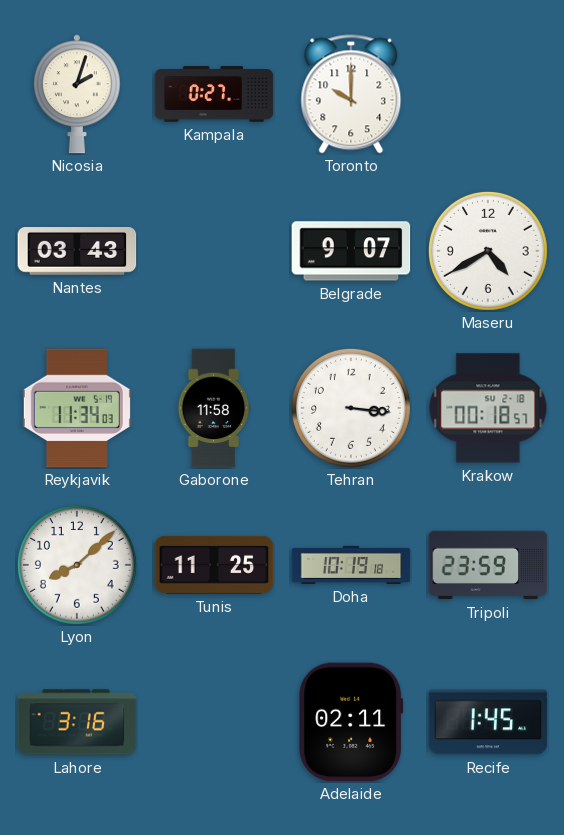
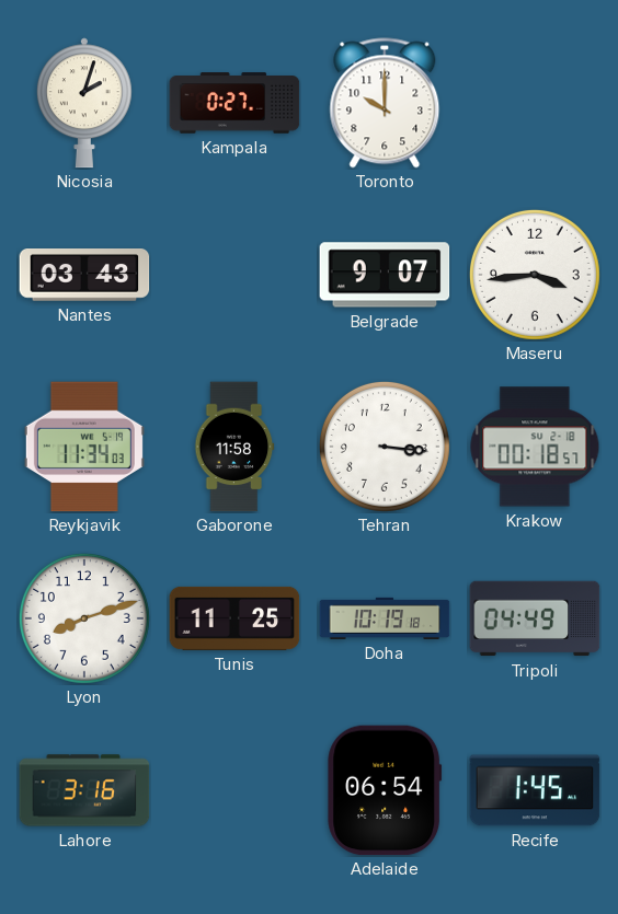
Maseru: 4:40 -> 3:44 (535, 275)
Lyon: 8:08 -> 8:12 (84, 618)
Tripoli: 23:59 -> 04:49 (535, 618)
Adelaide: 02:11 -> 06:54 (385, 790)
